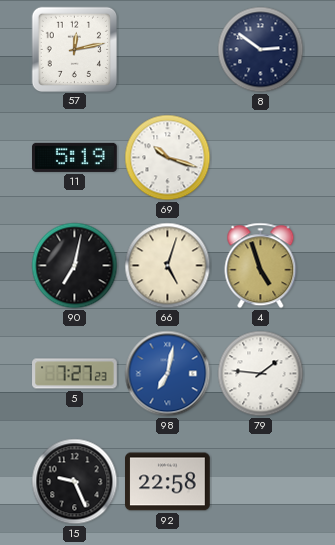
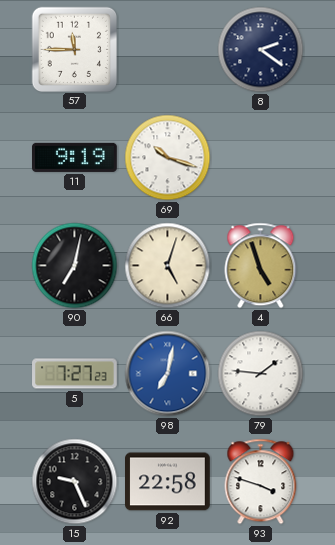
57: 12:13 -> 11:45 (74, 49)
8: 2:51 -> 2:21 (261, 50)
11: 5:19 -> 9:19 (75, 157)
93: none -> 3:48 (261, 482)
